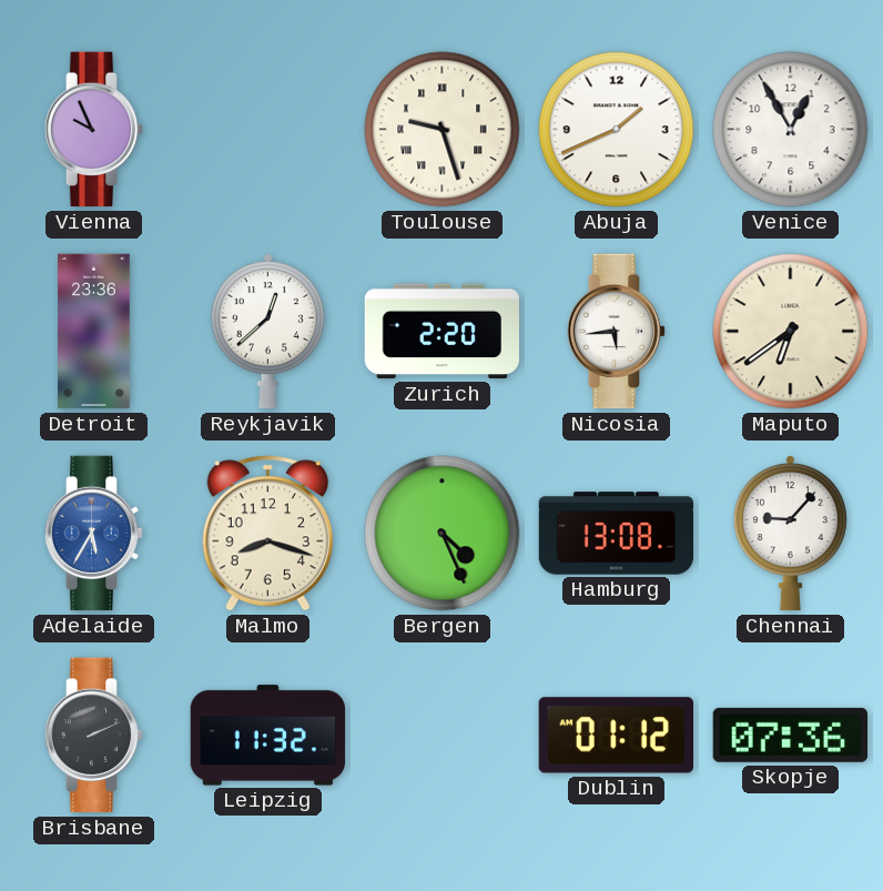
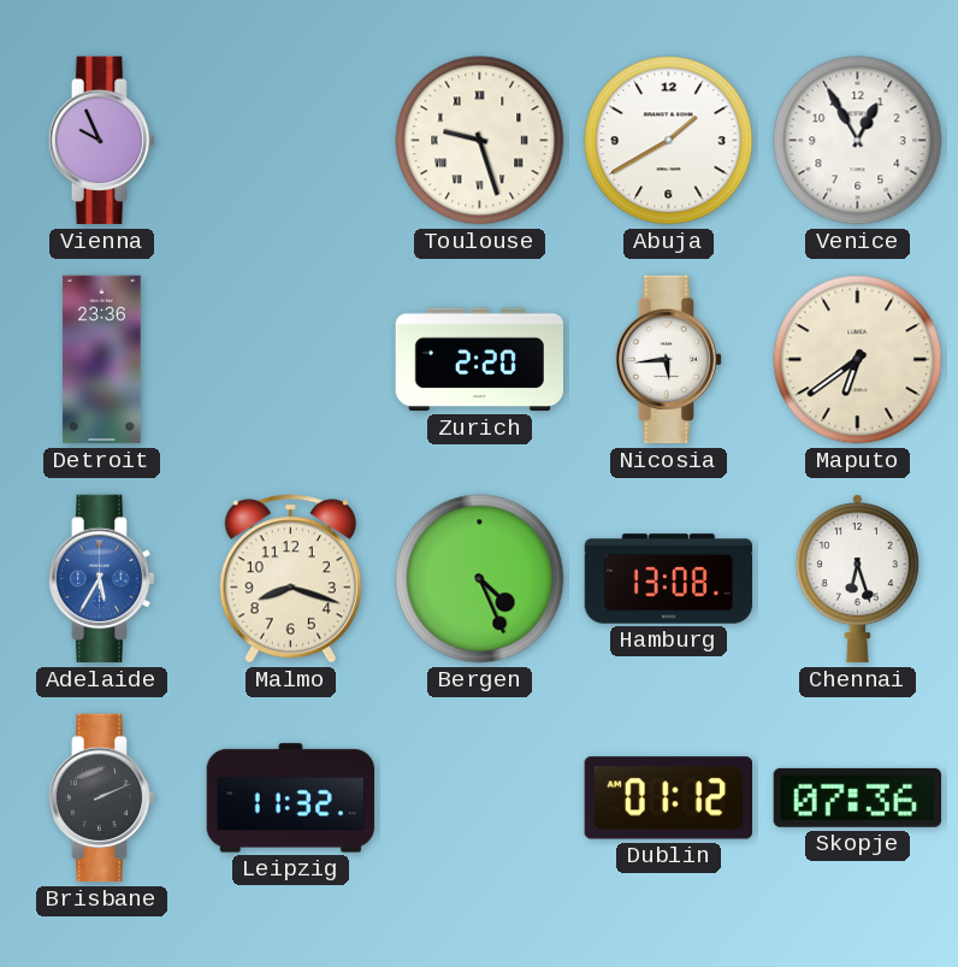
Abuja: 1:41 -> 1:40 (669, 141)
Reykjavik: 12:38 -> none (267, 332)
Chennai: 9:07 -> 6:27 (857, 579)
